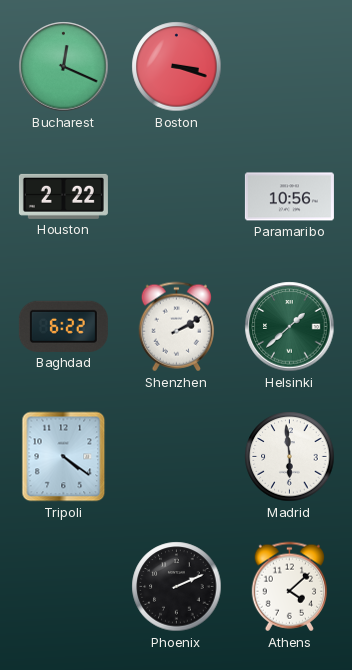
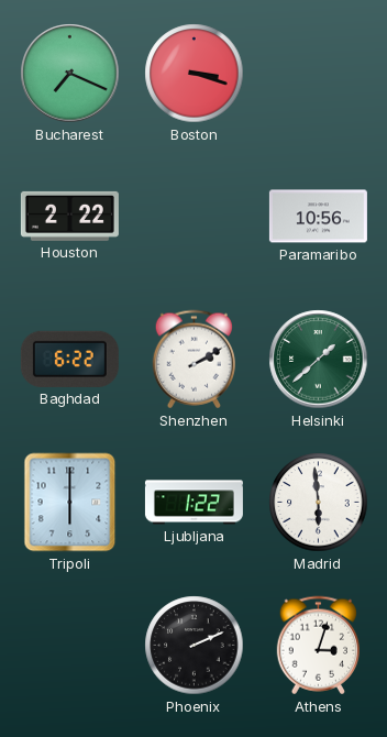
Bucharest: 12:19 -> 7:19 (70, 74)
Tripoli: 4:21 -> 6:00 (70, 503)
Ljubljana: none -> 1:22 (193, 503)
Athens: 4:08 -> 3:03 (318, 646)
